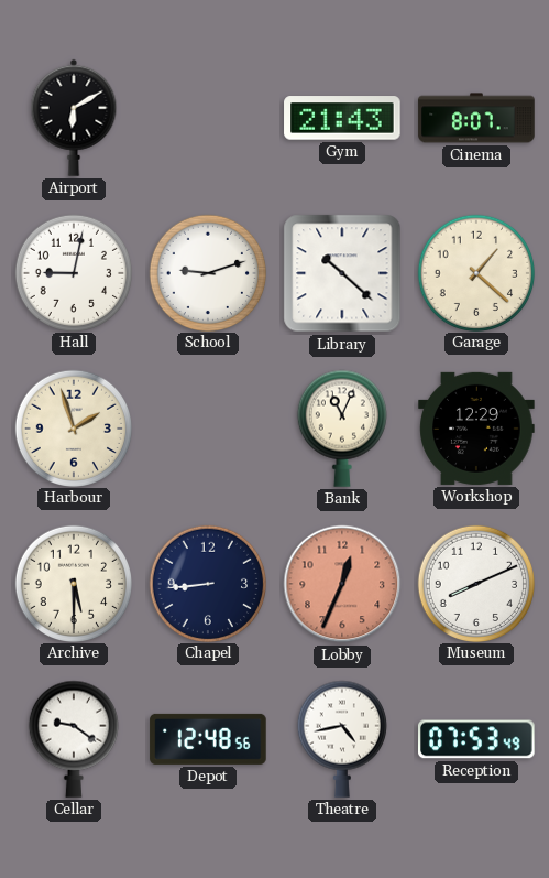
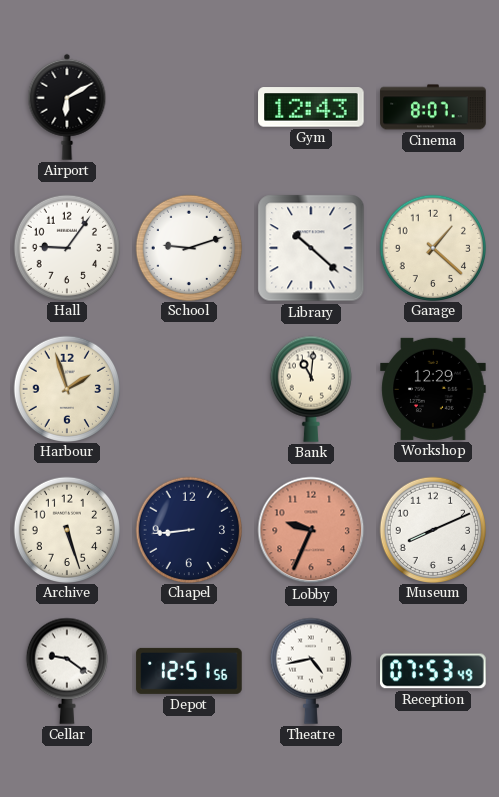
Gym: 21:43 -> 12:43 (311, 107)
Hall: 9:02 -> 9:06 (66, 247)
Bank: 11:04 -> 11:01 (311, 389)
Archive: 5:30 -> 5:27 (66, 529)
Lobby: 12:34 -> 9:34 (311, 530)
Depot: 12:48 -> 12:51 (189, 671)
